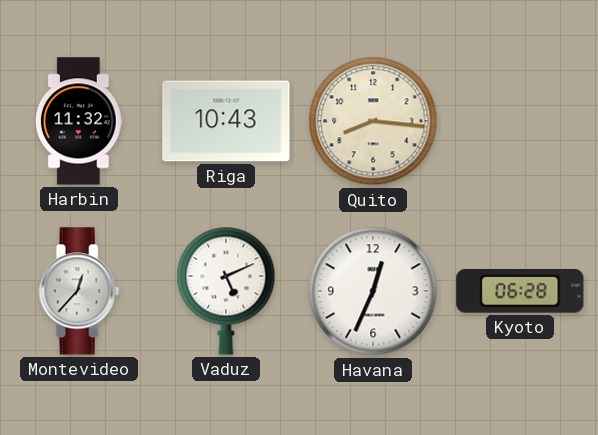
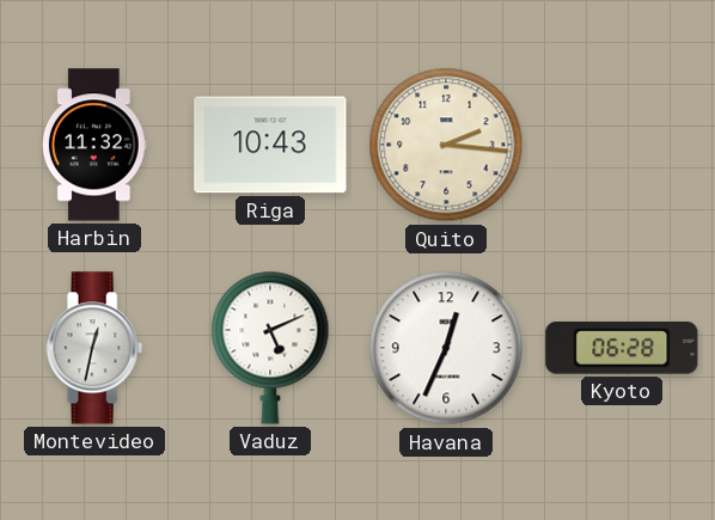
Quito: 8:16 -> 2:16 (446, 145)
Montevideo: 12:37 -> 12:32 (94, 348)
